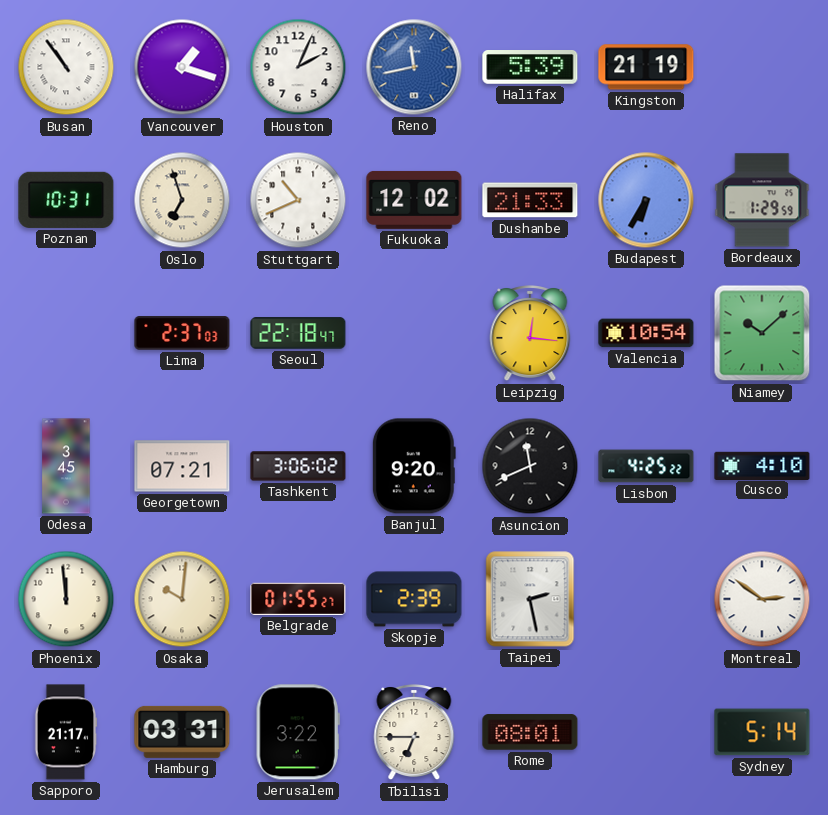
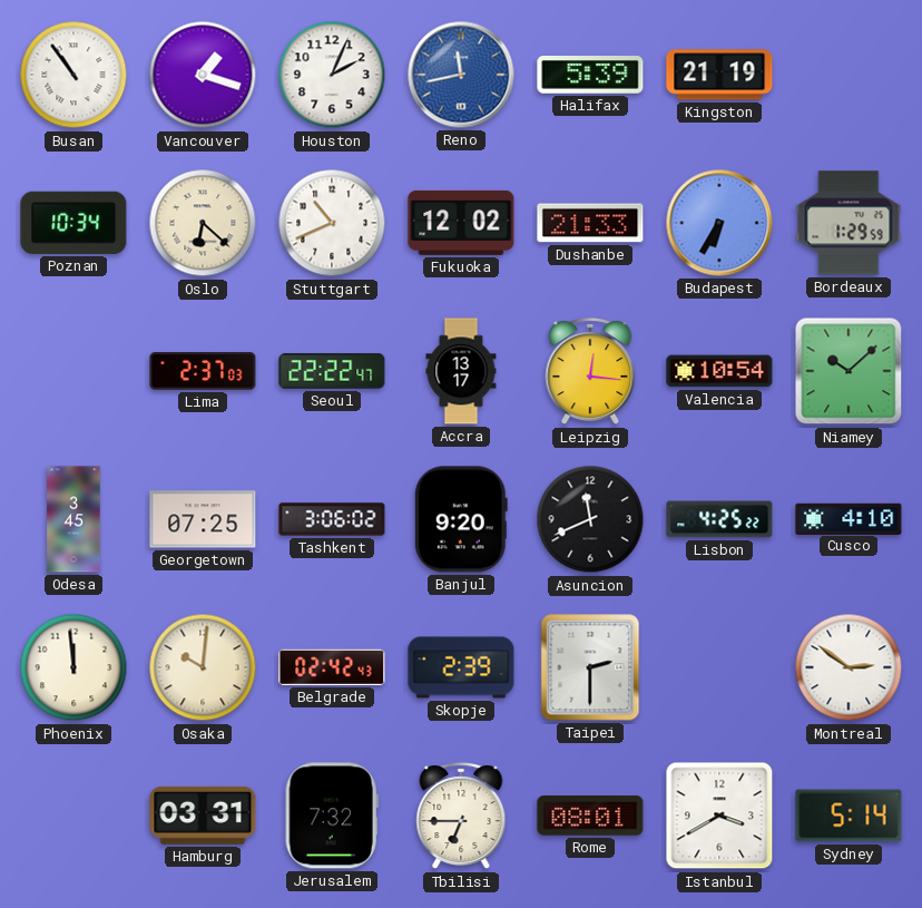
Poznan: 10:31 -> 10:34 (73, 223)
Oslo: 6:57 -> 6:22 (203, 223)
Seoul: 22:18 -> 22:22 (332, 371)
Accra: none -> 13:17 (461, 371)
Georgetown: 07:21 -> 07:25 (203, 519)
Belgrade: 01:55 -> 02:42 (332, 667)
Taipei: 2:28 -> 2:30 (590, 667)
Sapporo: 21:17 -> none (66, 732)
Jerusalem: 3:22 -> 7:32 (332, 816)
Istanbul: none -> 3:40 (719, 816)
